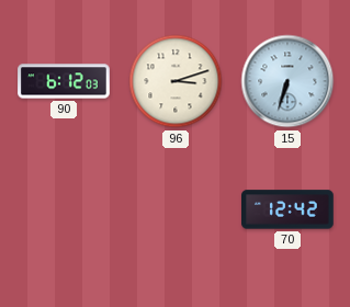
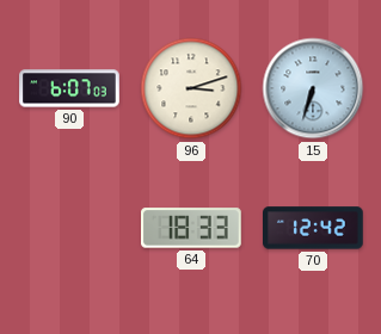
90: 6:12 -> 6:07 (69, 88)
64: none -> 18:33 (192, 228)
